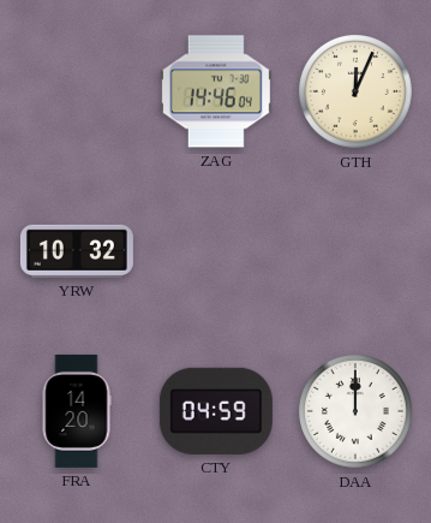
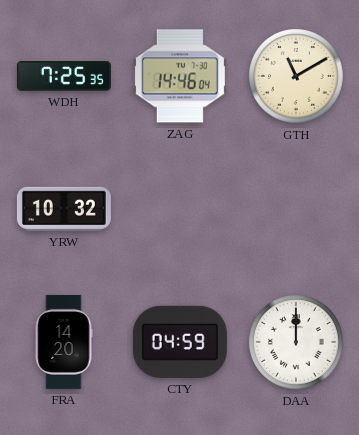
WDH: none -> 7:25 (64, 76)
GTH: 12:04 -> 11:10 (297, 77)
